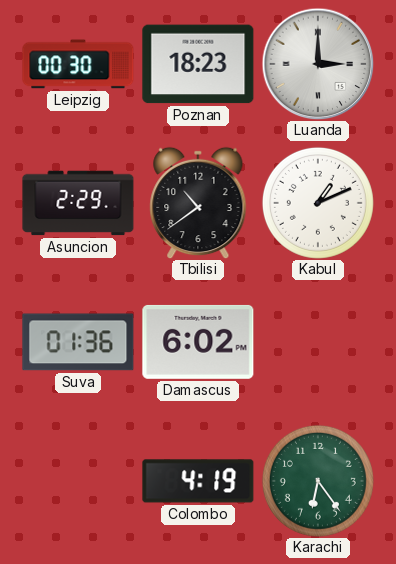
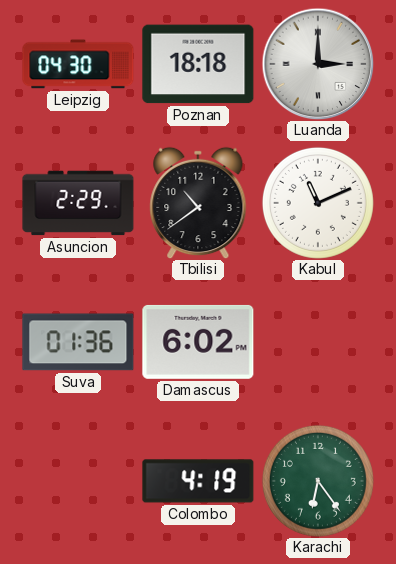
Leipzig: 00:30 -> 04:30 (78, 64)
Poznan: 18:23 -> 18:18 (198, 64)
Kabul: 1:11 -> 11:11 (318, 203)
